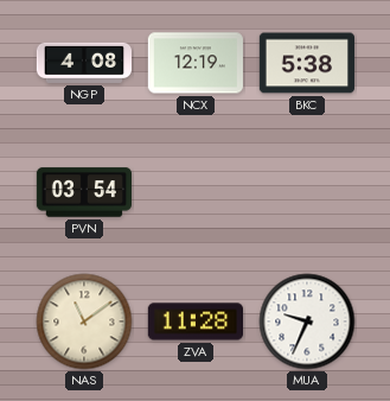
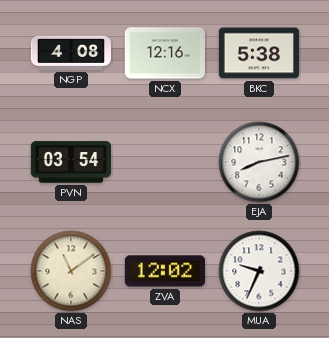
NCX: 12:19 -> 12:16 (165, 53)
EJA: none -> 8:13 (259, 162)
ZVA: 11:28 -> 12:02 (164, 271)
